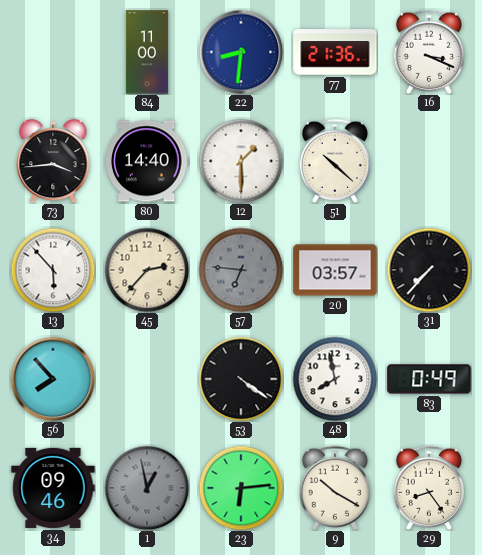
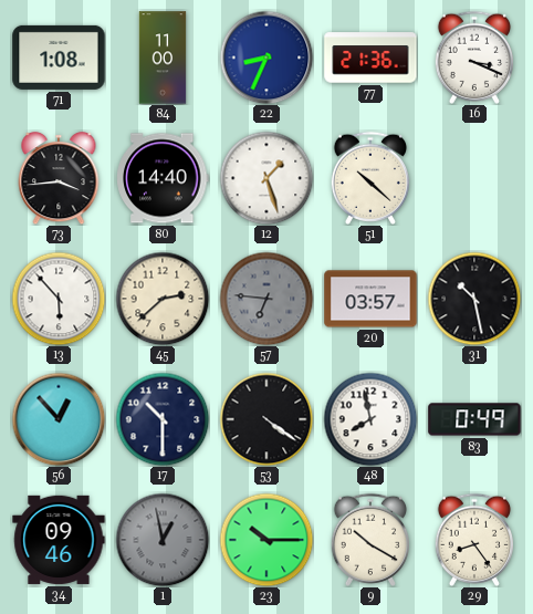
71: none -> 1:08 (59, 58)
22: 8:31 -> 8:34 (266, 58)
12: 1:30 -> 1:27 (266, 178)
45: 2:37 -> 2:38 (163, 299)
31: 7:37 -> 10:28 (474, 299)
56: 7:53 -> 12:53 (59, 419)
17: none -> 10:30 (163, 419)
23: 6:14 -> 10:15 (266, 540)
